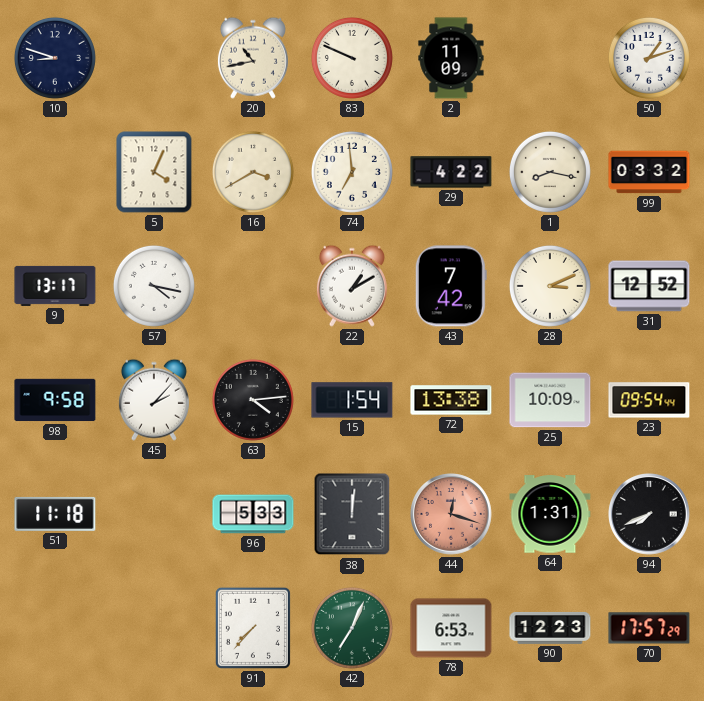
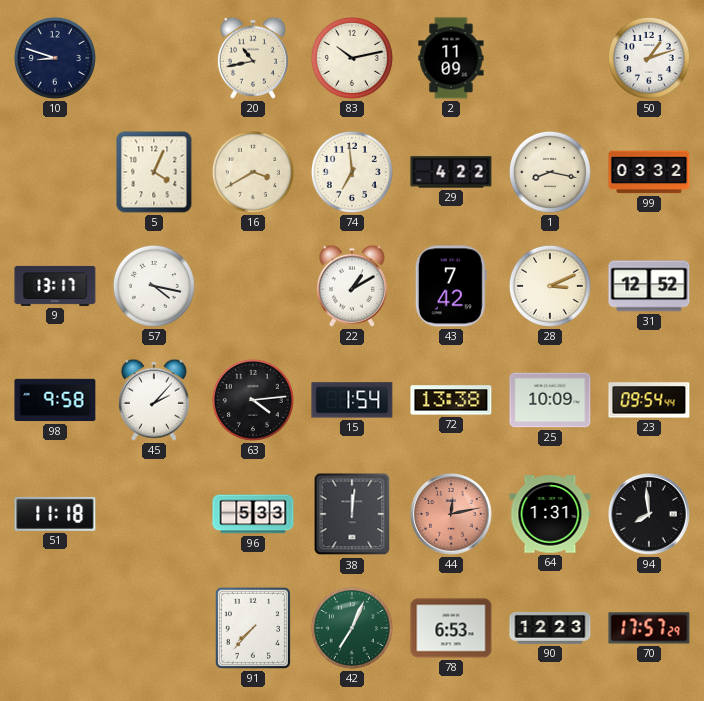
83: 9:49 -> 10:13 (352, 58)
44: 12:18 -> 12:13 (452, 515)
94: 7:41 -> 7:59 (650, 515)
